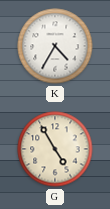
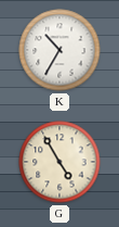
K: 4:35 -> 10:35 (59, 50)
